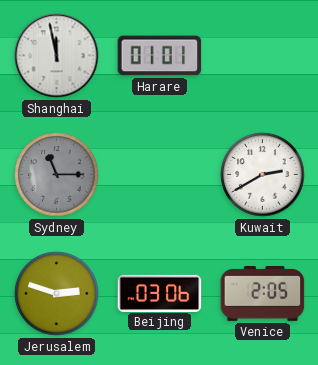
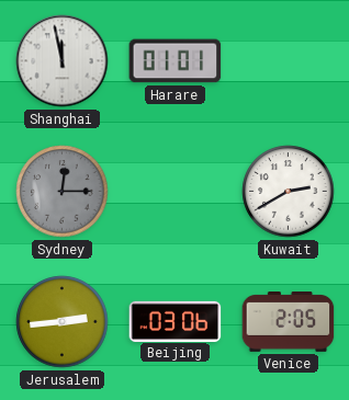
Sydney: 11:15 -> 12:15 (63, 192)
Jerusalem: 2:48 -> 2:44 (63, 322)
